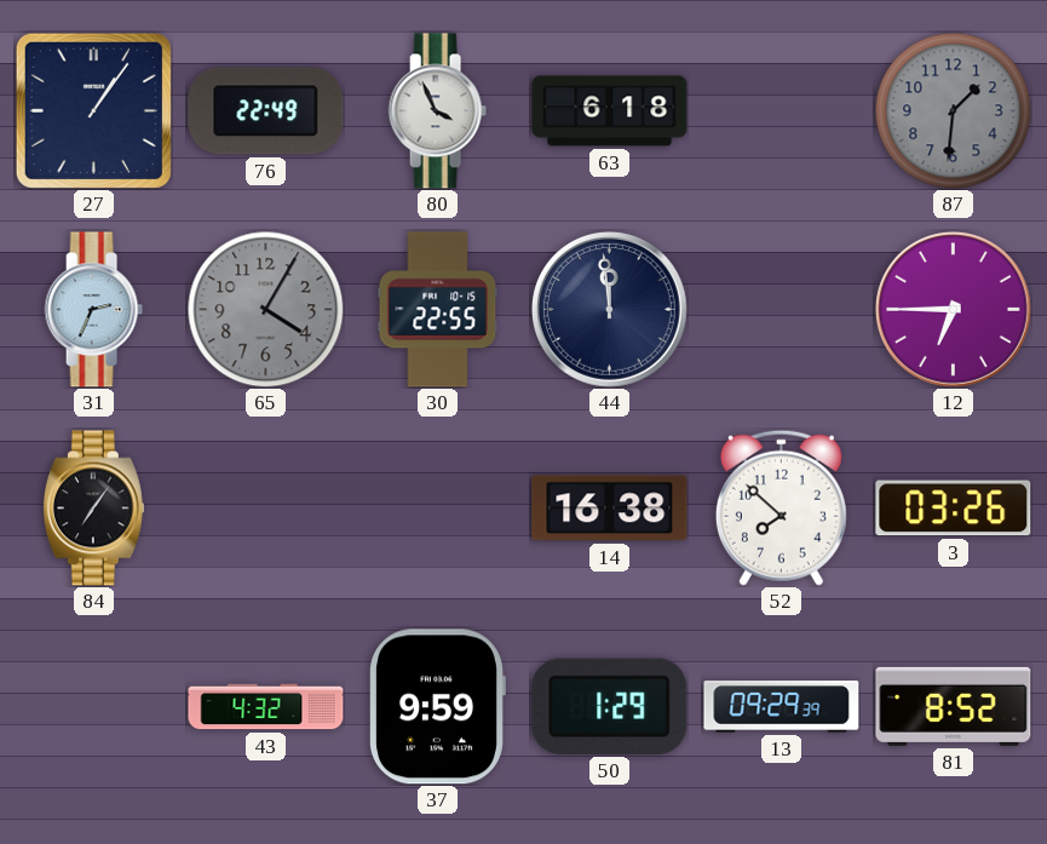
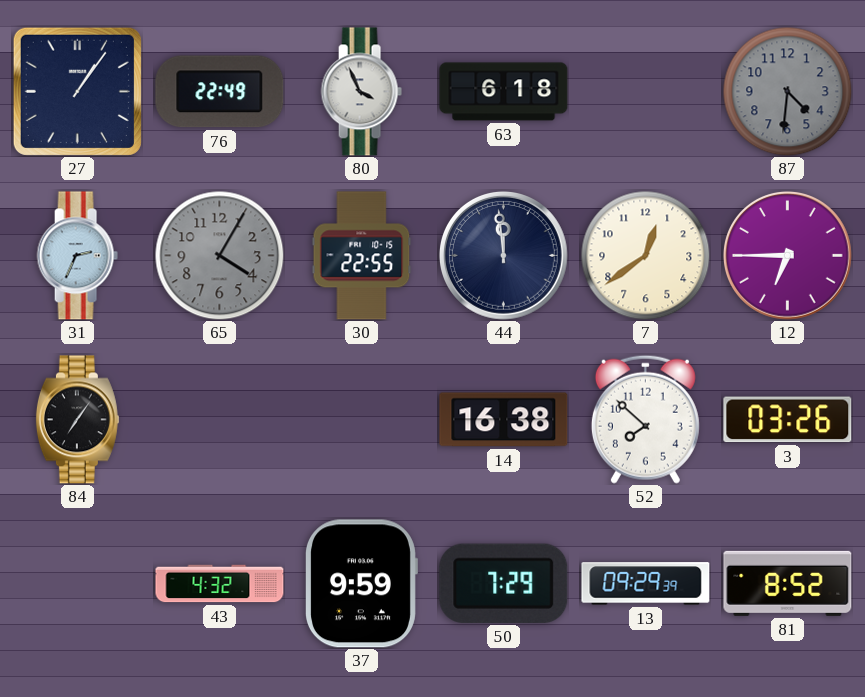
87: 1:31 -> 4:31 (787, 91)
7: none -> 12:39 (645, 255)
50: 1:29 -> 7:29 (504, 583)
